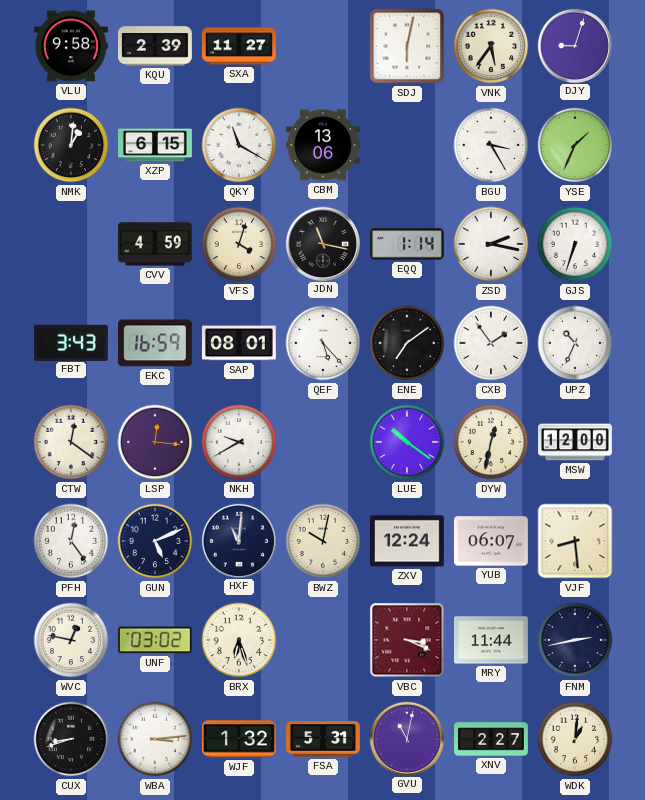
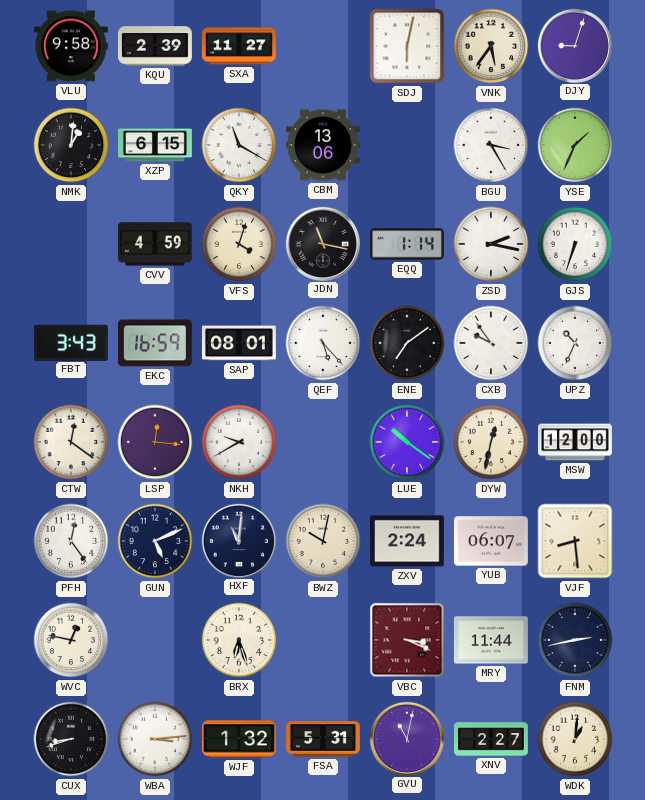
CXB: 1:54 -> 9:54 (491, 343)
ZXV: 12:24 -> 2:24 (407, 541)
UNF: 03:02 -> none (155, 640)
